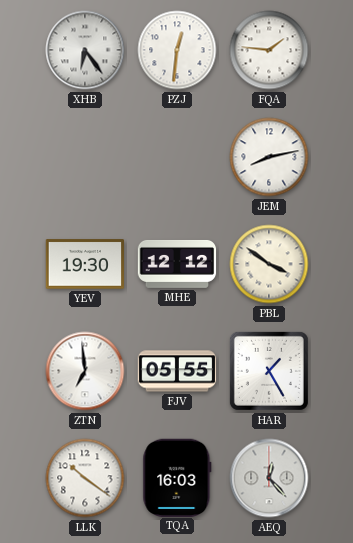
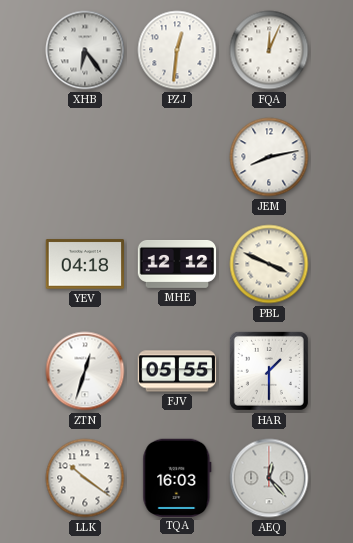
FQA: 1:46 -> 12:04 (269, 50)
YEV: 19:30 -> 04:18 (85, 264)
PBL: 3:51 -> 3:49 (269, 264)
ZTN: 6:59 -> 12:33 (85, 371)
HAR: 1:25 -> 1:30 (269, 371)
